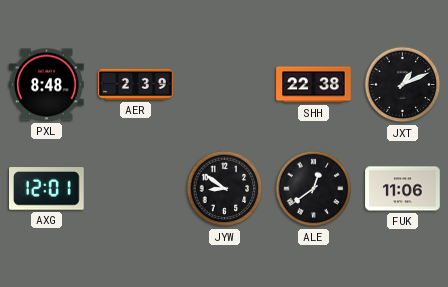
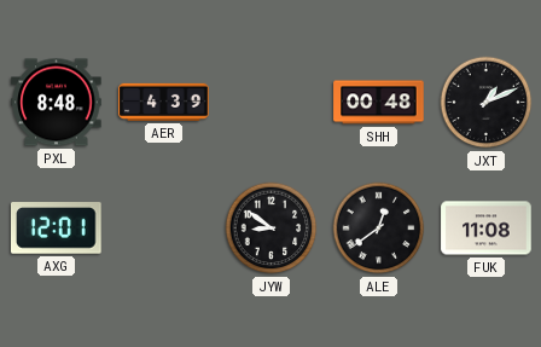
AER: 2:39 -> 4:39 (164, 102)
SHH: 22:38 -> 00:48 (379, 103)
FUK: 11:06 -> 11:08 (487, 229)
